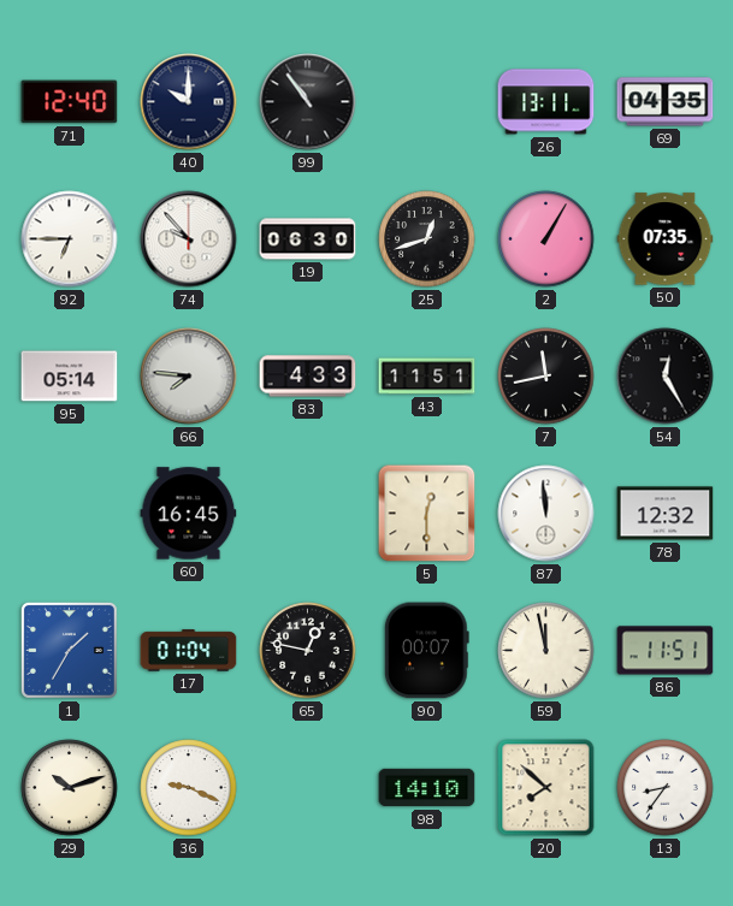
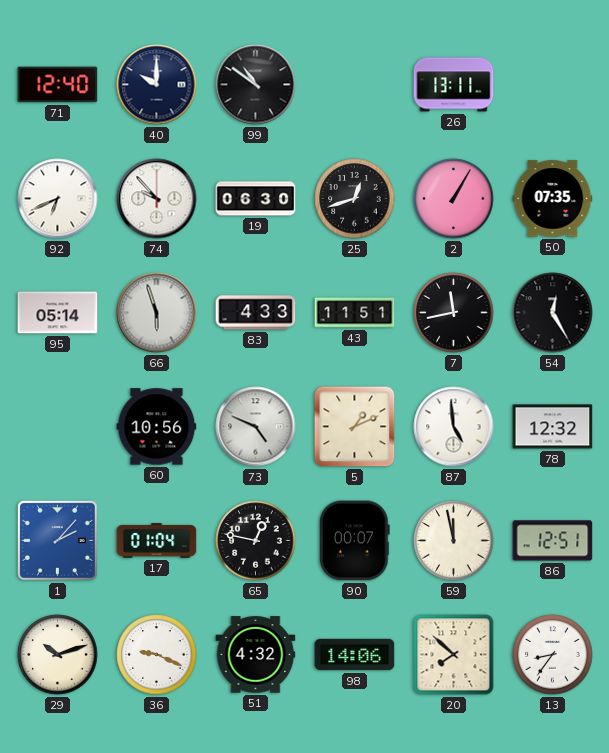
99: 10:54 -> 10:51 (256, 85)
69: 04:35 -> none (666, 102)
92: 6:45 -> 6:41 (58, 199)
66: 7:46 -> 5:57 (157, 313)
60: 16:45 -> 10:56 (157, 427)
73: none -> 4:49 (256, 427)
5: 12:30 -> 1:11 (355, 427)
87: 11:59 -> 4:59 (454, 427)
1: 1:35 -> 2:07 (57, 540)
86: 11:51 -> 12:51 (553, 541)
51: none -> 4:32 (256, 655)
98: 14:10 -> 14:06 (355, 655)
